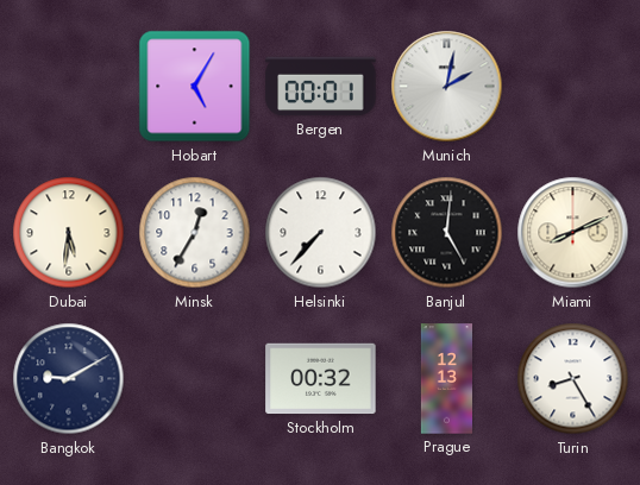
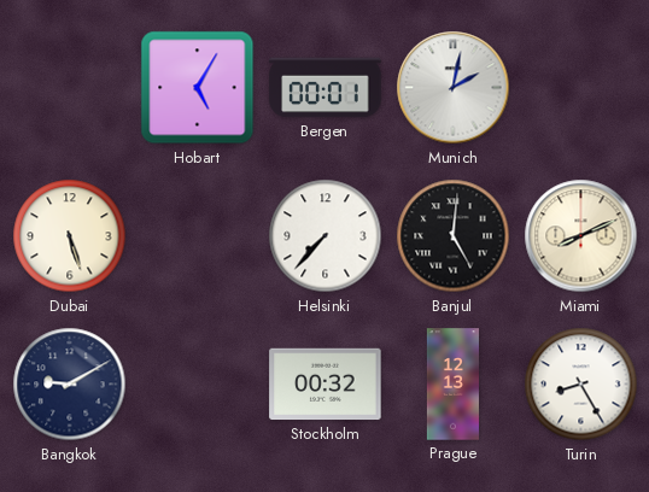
Dubai: 5:31 -> 5:27 (70, 236)
Minsk: 12:35 -> none (195, 233)
